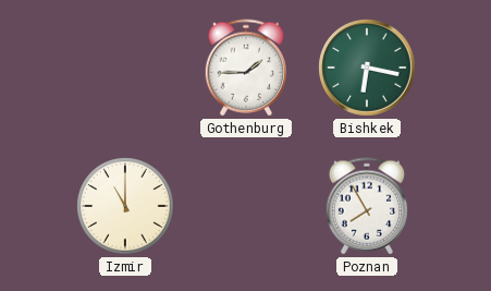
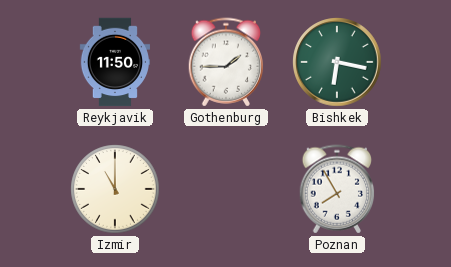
Reykjavik: none -> 11:50 (114, 62)
